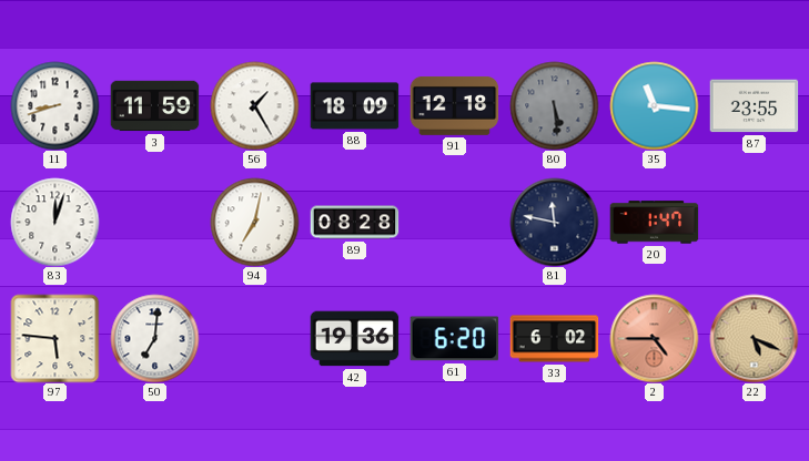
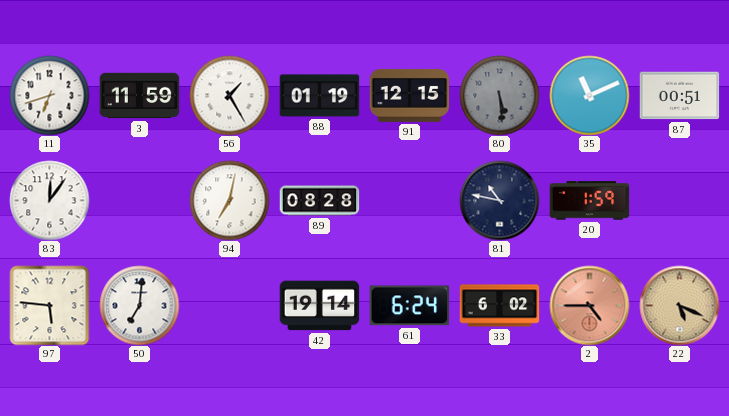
11: 8:42 -> 6:42 (49, 95)
88: 18:09 -> 01:19 (319, 96)
91: 12:18 -> 12:15 (409, 95)
35: 11:16 -> 11:11 (589, 95)
87: 23:55 -> 00:51 (679, 96)
83: 12:03 -> 12:06 (49, 200)
81: 11:47 -> 10:47 (499, 200)
20: 1:47 -> 1:59 (589, 201)
42: 19:36 -> 19:14 (319, 306)
61: 6:20 -> 6:24 (409, 306)
